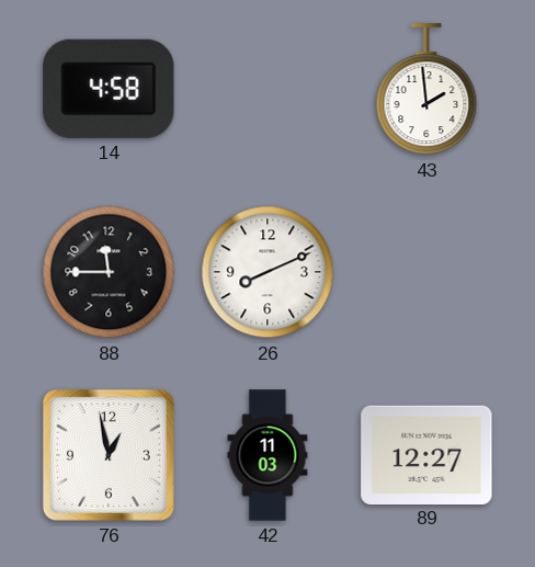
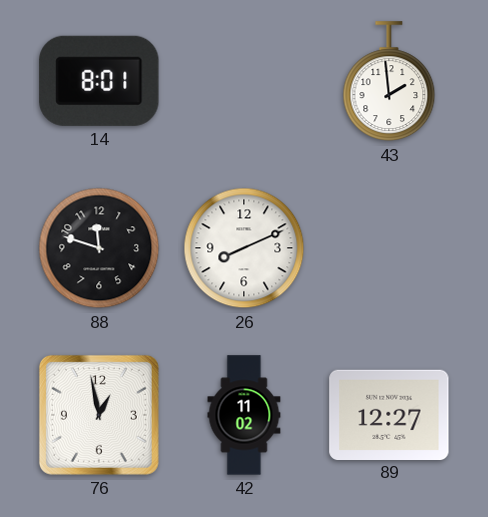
14: 4:58 -> 8:01 (99, 81)
88: 11:45 -> 11:48 (99, 248)
42: 11:03 -> 11:02 (244, 415)
